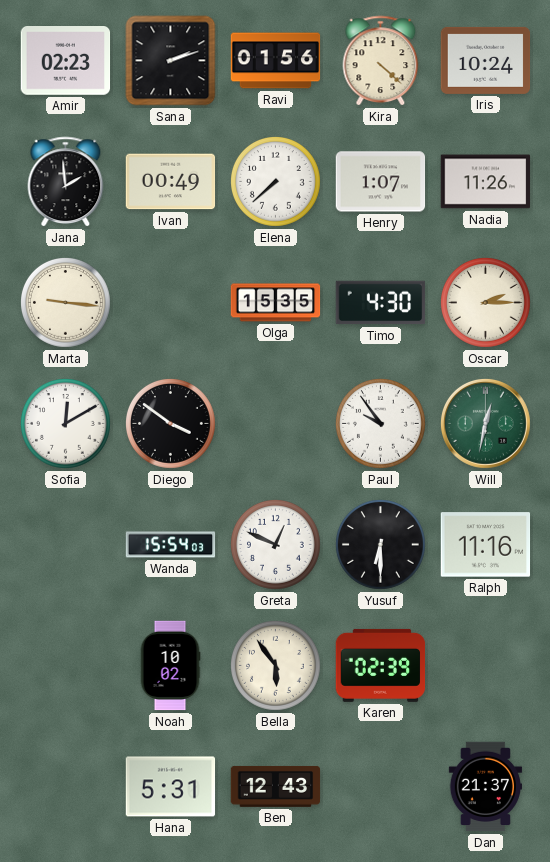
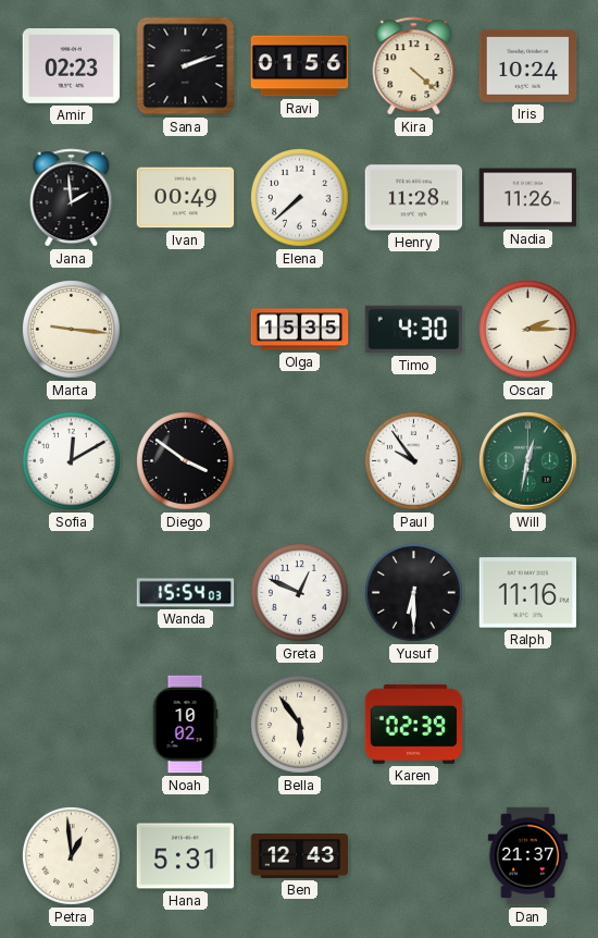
Henry: 1:07 -> 11:28 (414, 198)
Petra: none -> 12:59 (72, 856)
